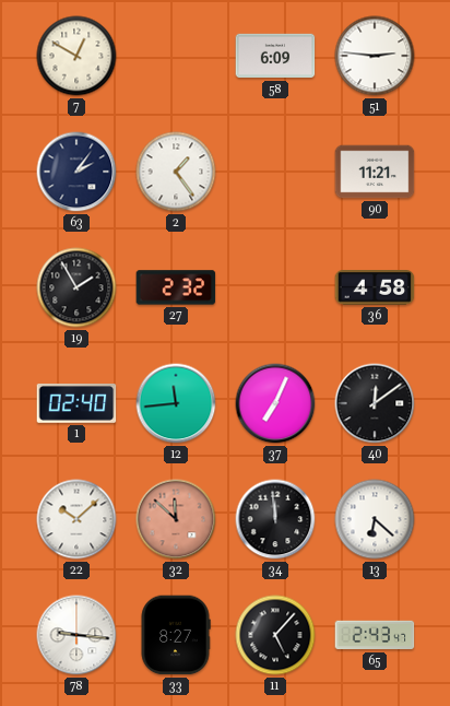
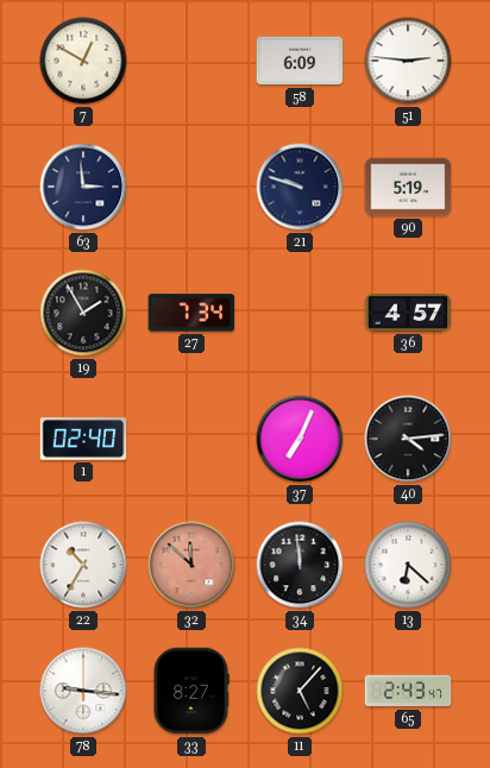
63: 2:06 -> 2:59 (83, 187)
2: 1:24 -> none (176, 172)
21: none -> 9:48 (300, 187)
90: 11:21 -> 5:19 (408, 187)
27: 2:32 -> 7:34 (191, 313)
36: 4:58 -> 4:57 (408, 313)
12: 11:44 -> none (176, 403)
40: 12:09 -> 4:14 (408, 439)
22: 10:08 -> 10:35 (83, 565)
